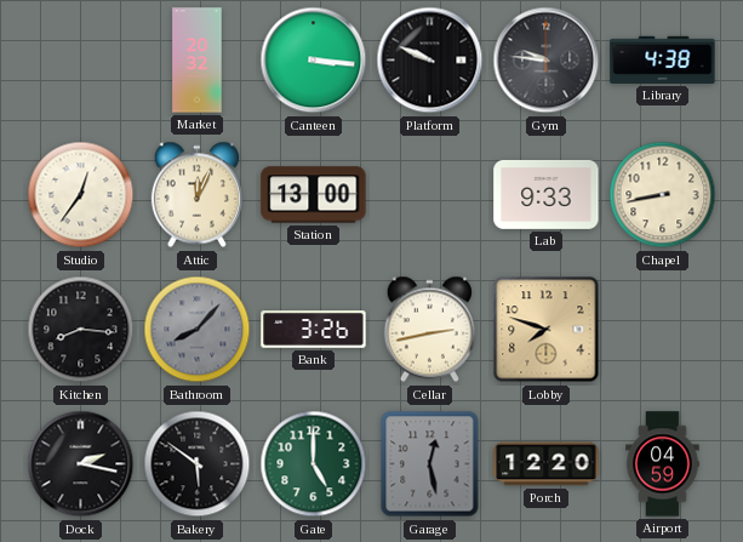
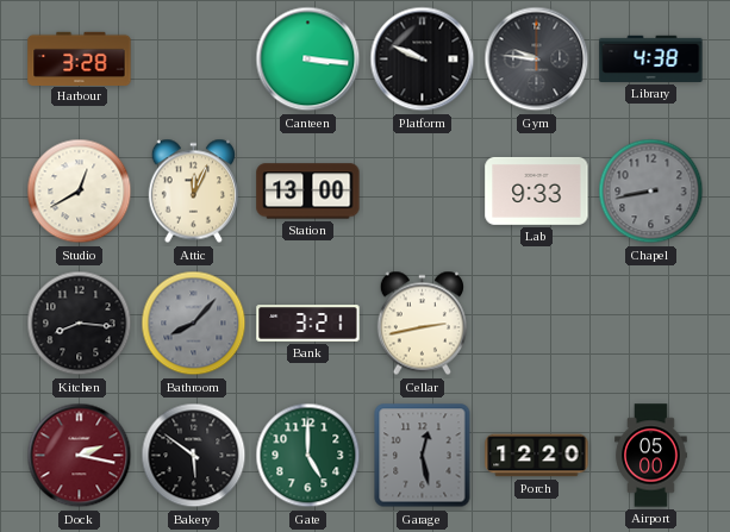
Harbour: none -> 3:28 (80, 58)
Market: 20:32 -> none (198, 61)
Studio: 12:36 -> 12:40 (80, 192)
Chapel dial: cream -> grey (651, 192)
Bank: 3:26 -> 3:21 (308, 324)
Lobby: 7:48 -> none (547, 330)
Dock dial: black -> burgundy (80, 456)
Airport: 04:59 -> 05:00 (651, 456)
